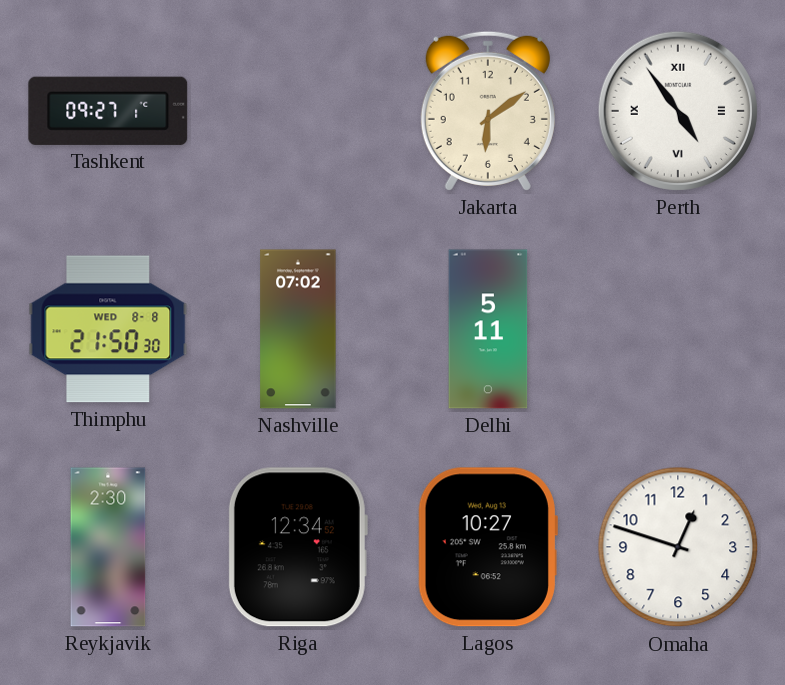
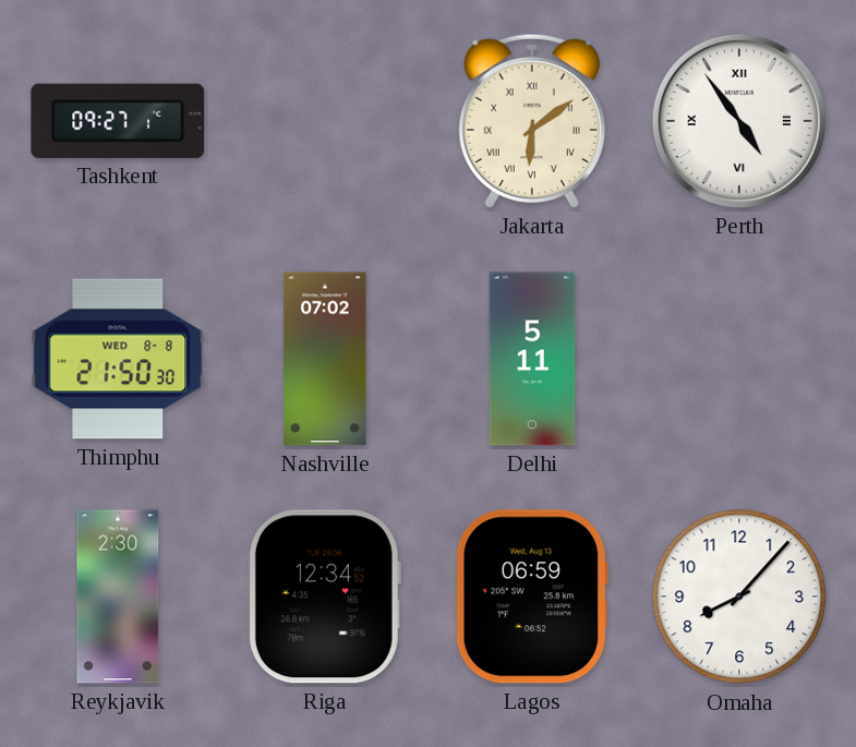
Jakarta numerals: Arabic -> Roman (532, 121)
Lagos: 10:27 -> 06:59 (532, 597)
Omaha: 12:48 -> 8:07 (739, 597)
